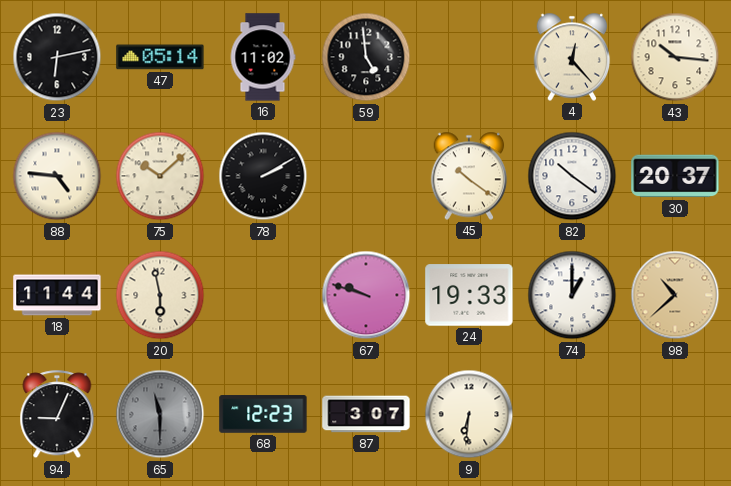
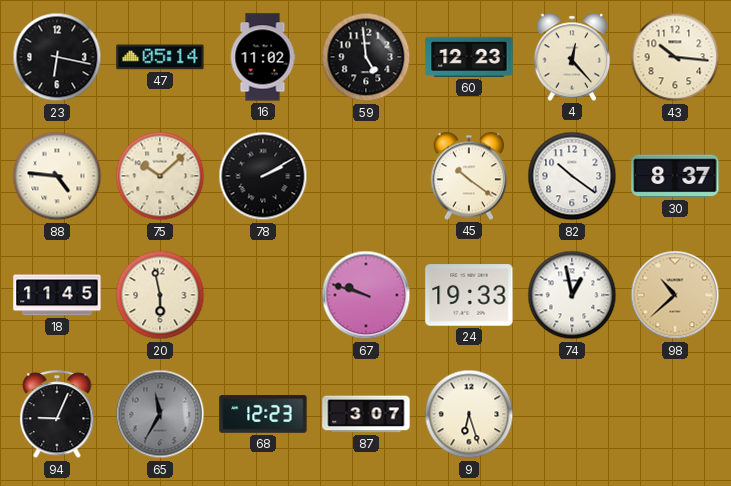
23: 6:13 -> 6:17 (57, 57)
60: none -> 12:23 (469, 57)
30: 20:37 -> 8:37 (675, 176)
18: 11:44 -> 11:45 (57, 295)
74: 1:00 -> 12:58 (572, 295)
65: 11:30 -> 11:35 (160, 414)
9: 6:31 -> 6:27 (469, 414)
